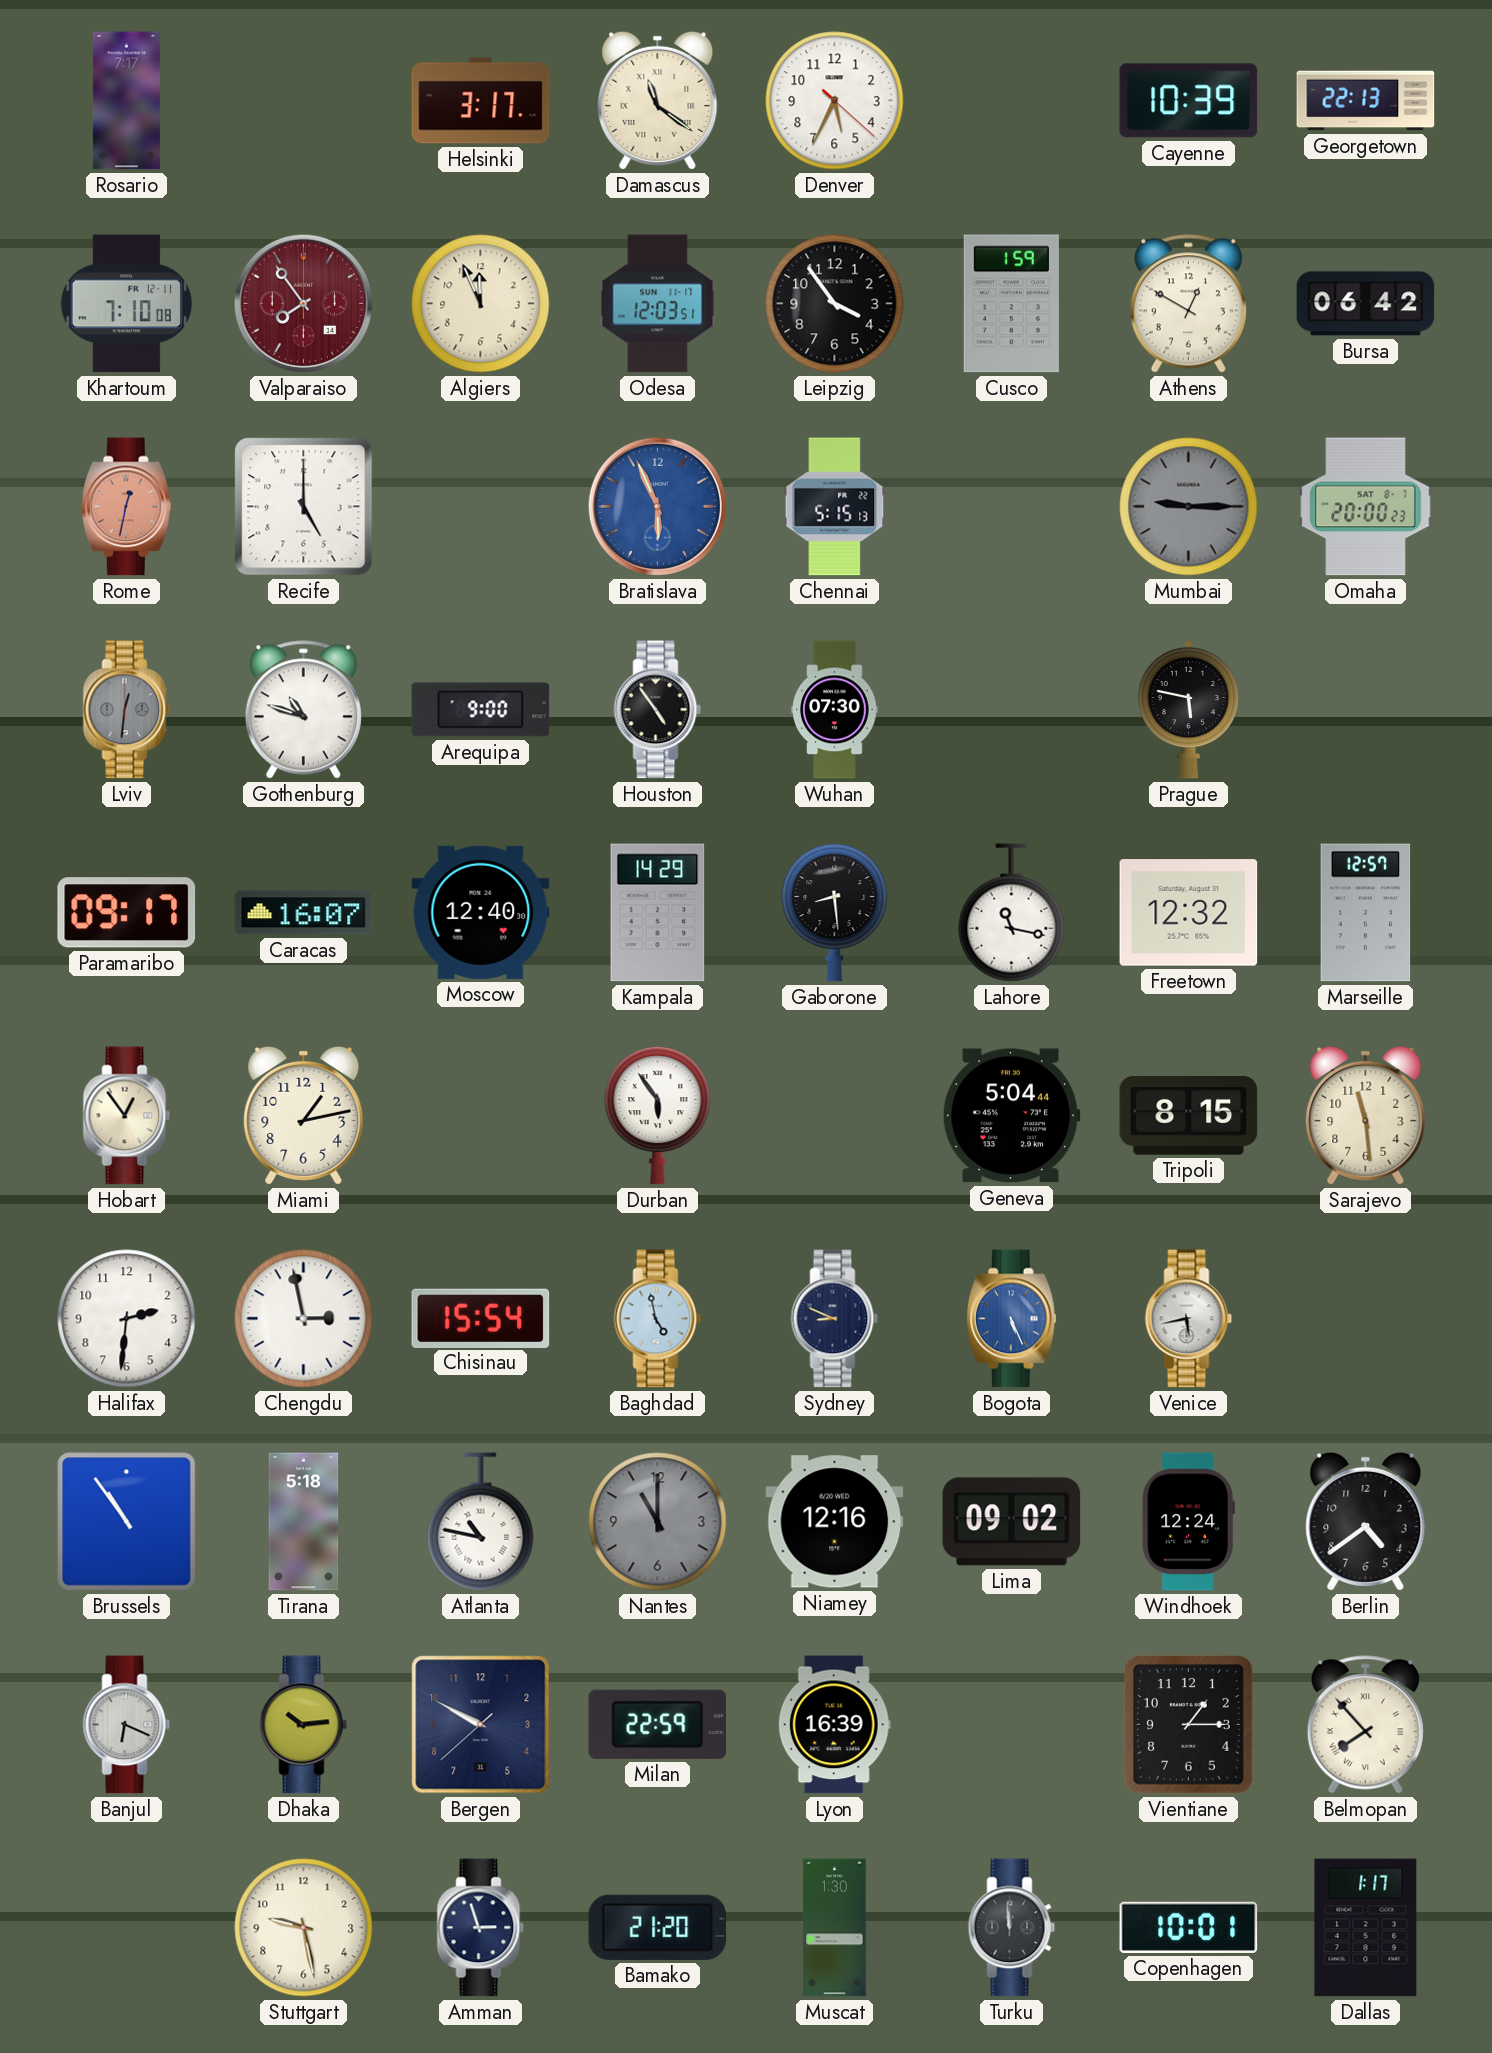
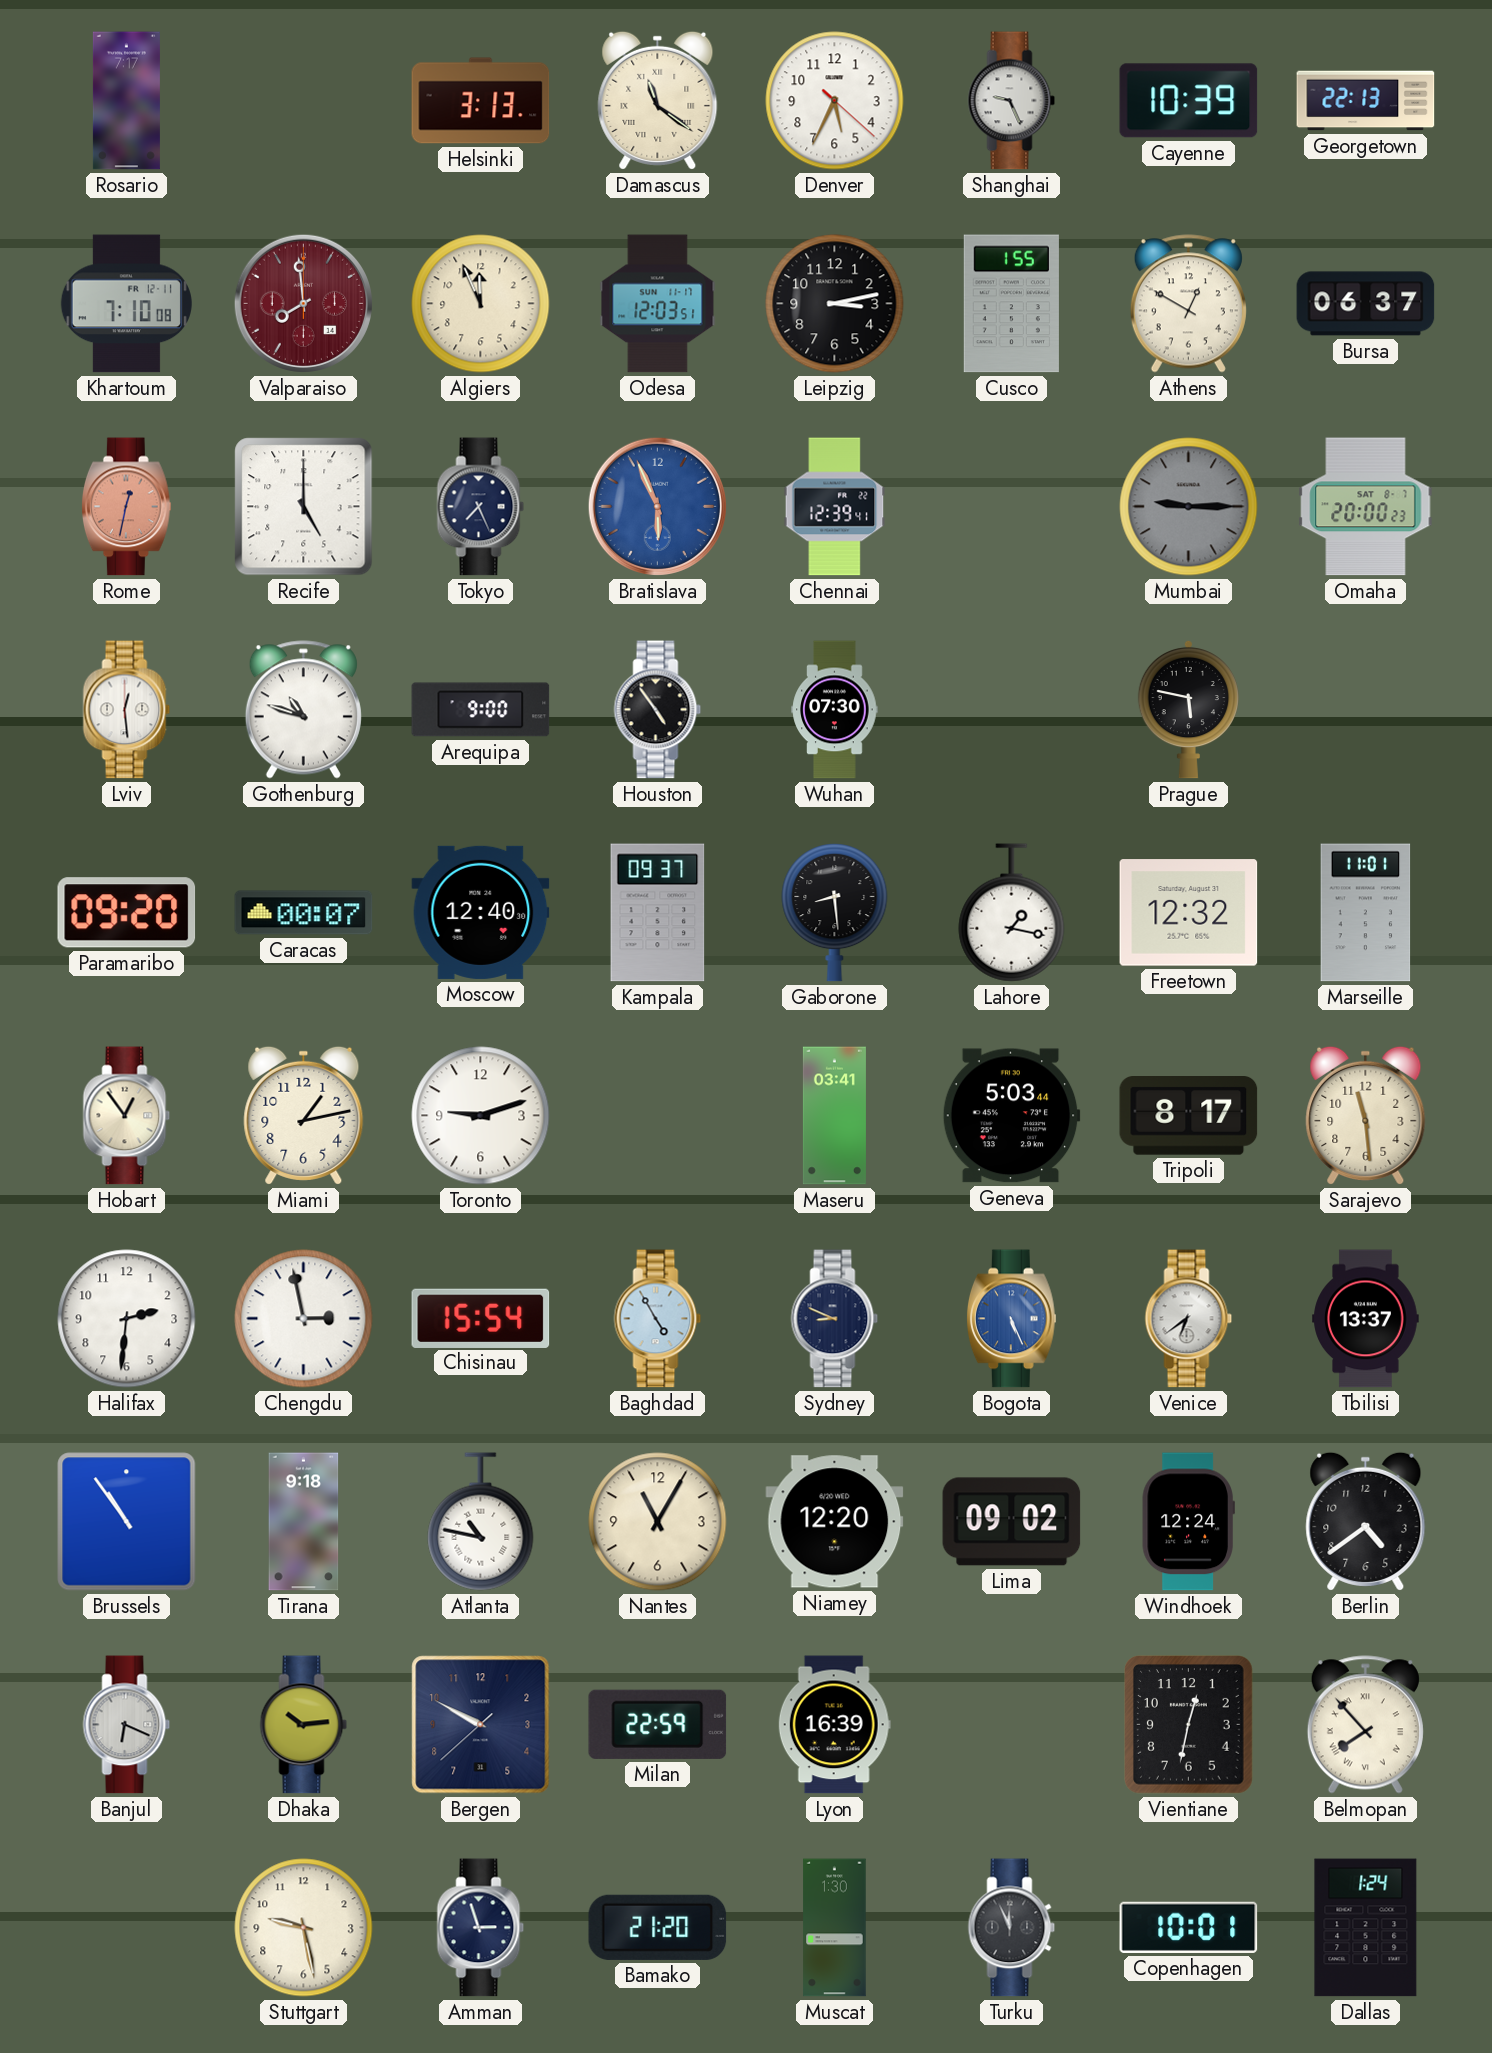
Helsinki: 3:17 -> 3:13 (481, 101)
Shanghai: none -> 9:26 (1012, 101)
Valparaiso: 7:54 -> 7:59 (303, 303)
Leipzig: 3:54 -> 3:13 (835, 304)
Cusco: 1:59 -> 1:55 (1011, 304)
Bursa: 06:42 -> 06:37 (1366, 304)
Tokyo: none -> 7:26 (481, 507)
Chennai: 5:15 -> 12:39 (835, 507)
Lviv: 12:31 -> 12:29 (127, 710)
Lviv dial: grey -> white (127, 710)
Paramaribo: 09:17 -> 09:20 (127, 913)
Caracas: 16:07 -> 00:07 (304, 913)
Kampala: 14:29 -> 09:37 (658, 913)
Lahore: 11:17 -> 1:17 (1012, 913)
Marseille: 12:57 -> 11:01 (1366, 913)
Toronto: none -> 9:12 (481, 1116)
Durban: 5:54 -> none (658, 1116)
Maseru: none -> 03:41 (834, 1116)
Geneva: 5:04 -> 5:03 (1011, 1116)
Tripoli: 8:15 -> 8:17 (1189, 1116)
Baghdad: 4:58 -> 4:55 (658, 1319)
Venice: 5:43 -> 6:39 (1189, 1319)
Tbilisi: none -> 13:37 (1366, 1319)
Tirana: 5:18 -> 9:18 (304, 1522)
Nantes: 11:00 -> 11:05 (658, 1522)
Nantes dial: grey -> cream (658, 1522)
Niamey: 12:16 -> 12:20 (835, 1522)
Vientiane: 1:15 -> 12:32 (1189, 1725)
Turku: 11:59 -> 11:56 (1012, 1928)
Dallas: 1:17 -> 1:24 (1366, 1928)
